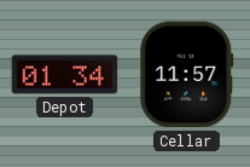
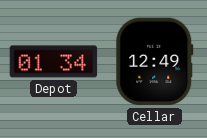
Cellar: 11:57 -> 12:49 (155, 62)
